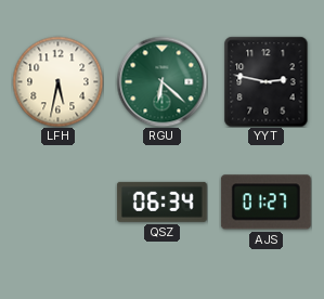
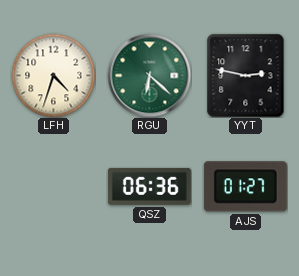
LFH: 5:32 -> 4:33 (53, 75)
QSZ: 06:34 -> 06:36 (149, 186)
